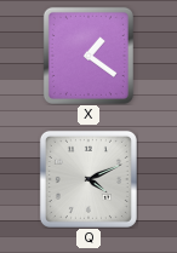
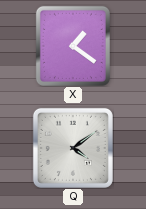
Q: 4:11 -> 4:09 (73, 148)
